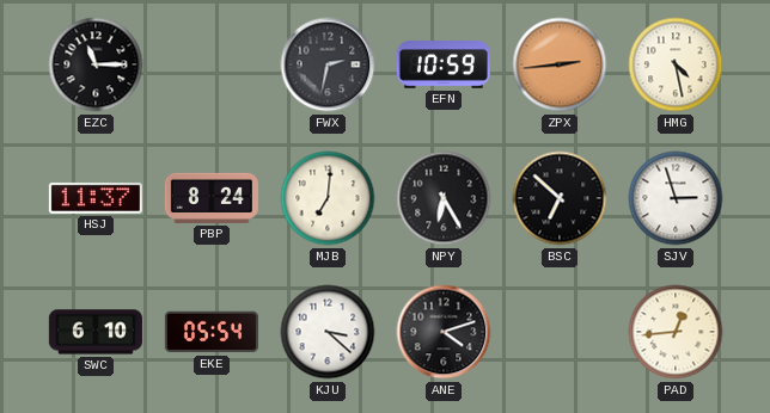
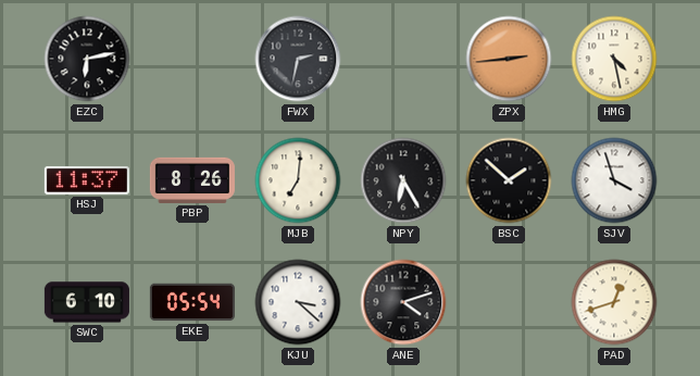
EZC: 11:15 -> 6:13 (87, 59)
EFN: 10:59 -> none (444, 64)
PBP: 8:24 -> 8:26 (192, 180)
BSC: 6:52 -> 1:52 (509, 180)
SJV: 2:57 -> 3:57 (614, 180)
PAD: 12:44 -> 12:42 (614, 302)
